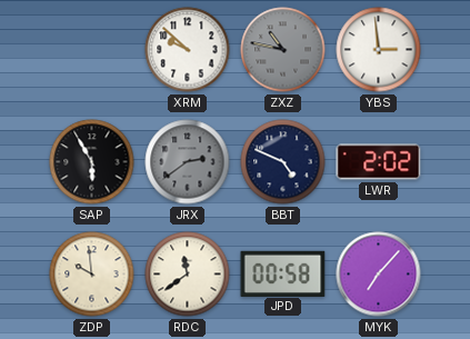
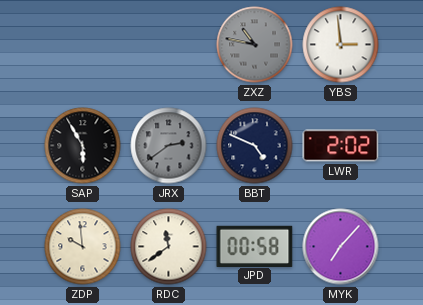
XRM: 9:52 -> none (188, 50)
